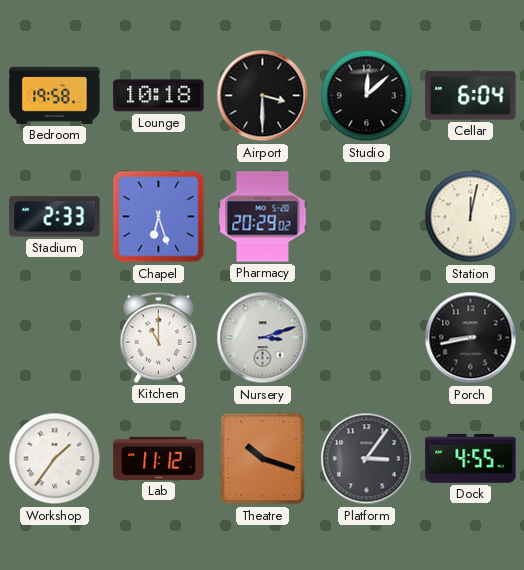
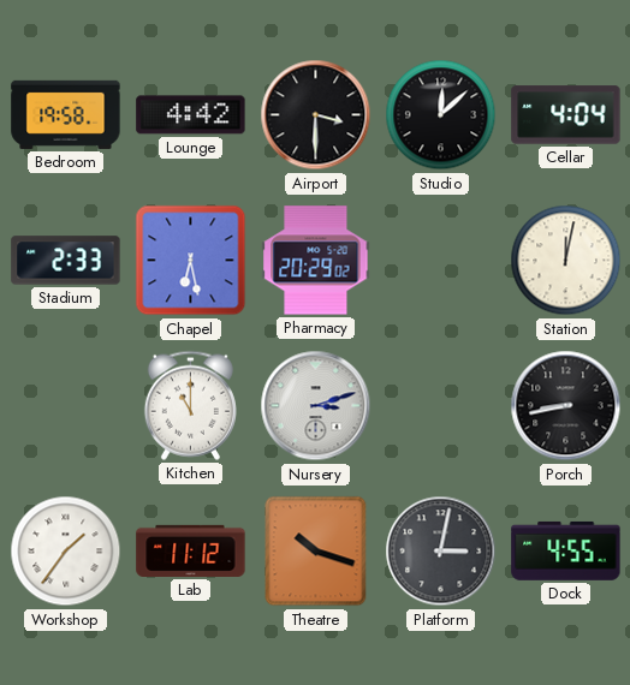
Lounge: 10:18 -> 4:42 (191, 115)
Cellar: 6:04 -> 4:04 (566, 115)
Chapel: 6:27 -> 6:28 (191, 261)
Platform: 3:06 -> 3:02 (441, 552)
